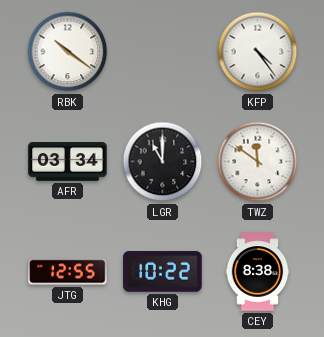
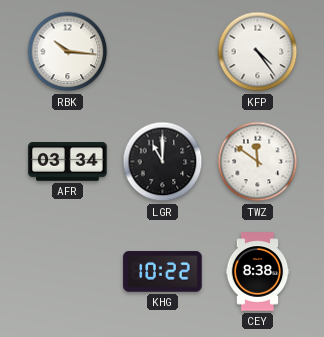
RBK: 10:21 -> 10:16 (68, 52)
JTG: 12:55 -> none (68, 272)
